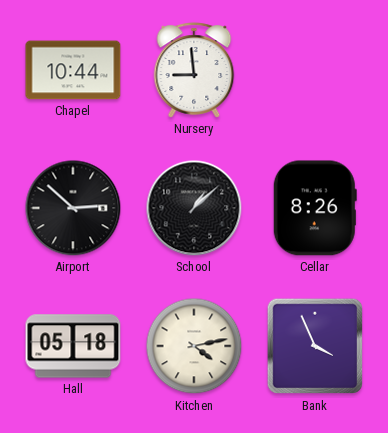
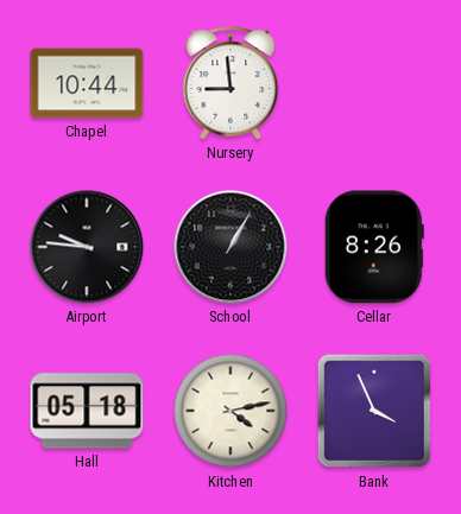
Airport: 2:52 -> 9:46 (87, 247)
School: 1:08 -> 1:05 (230, 247)
